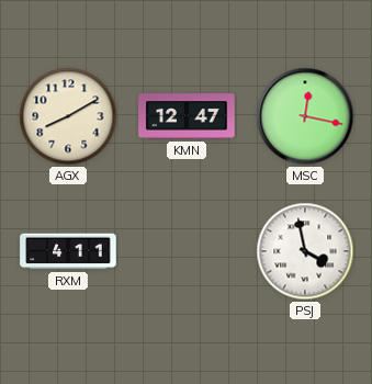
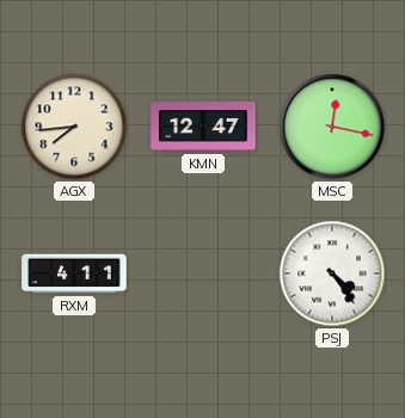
AGX: 8:10 -> 7:44 (74, 127)
PSJ: 3:58 -> 4:24 (332, 273)
